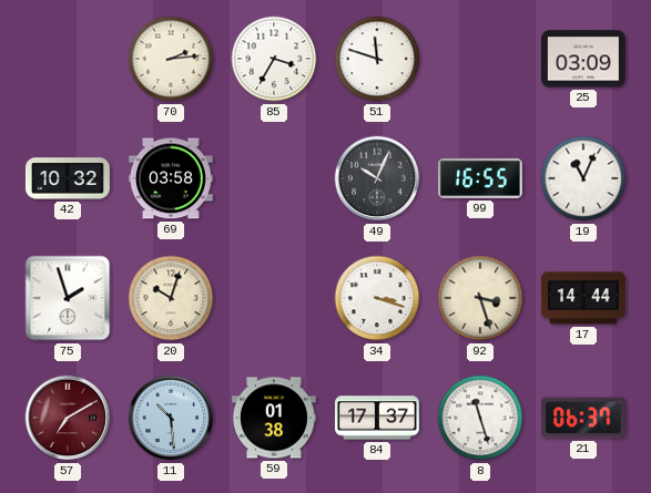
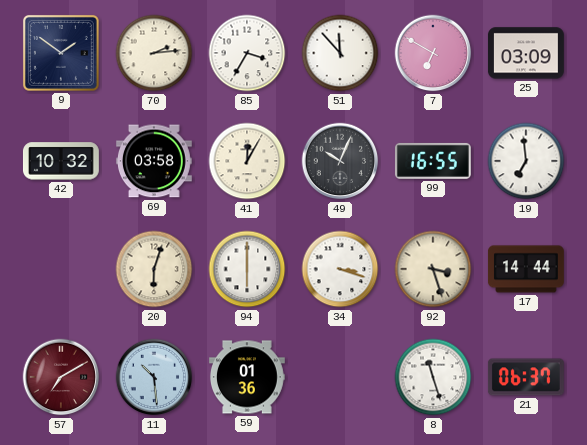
9: none -> 1:51 (61, 53)
51: 11:48 -> 11:53 (340, 53)
7: none -> 6:50 (433, 53)
41: none -> 12:05 (247, 161)
19: 11:04 -> 6:59 (526, 161)
75: 1:57 -> none (68, 298)
20: 10:03 -> 6:03 (154, 269)
94: none -> 6:00 (247, 269)
59: 01:38 -> 01:36 (248, 377)
84: 17:37 -> none (378, 418)
